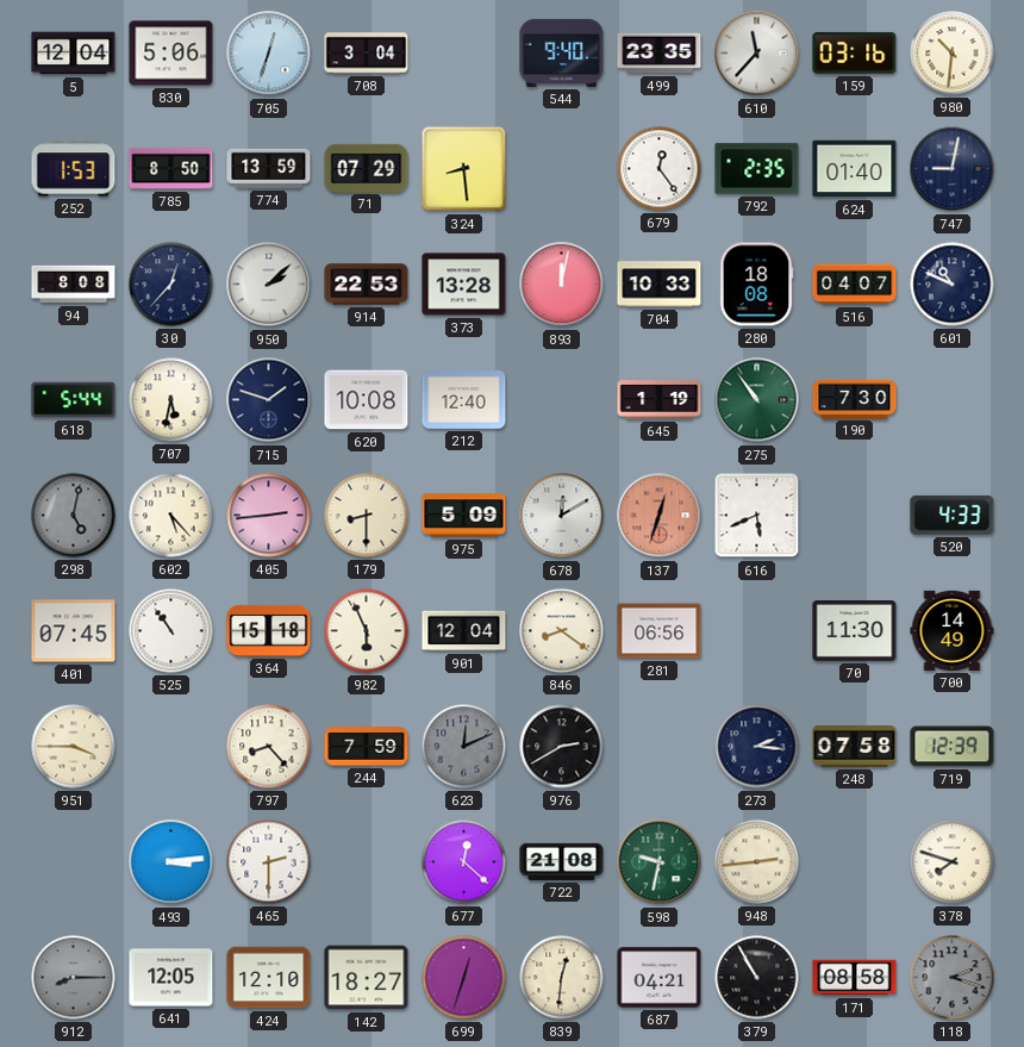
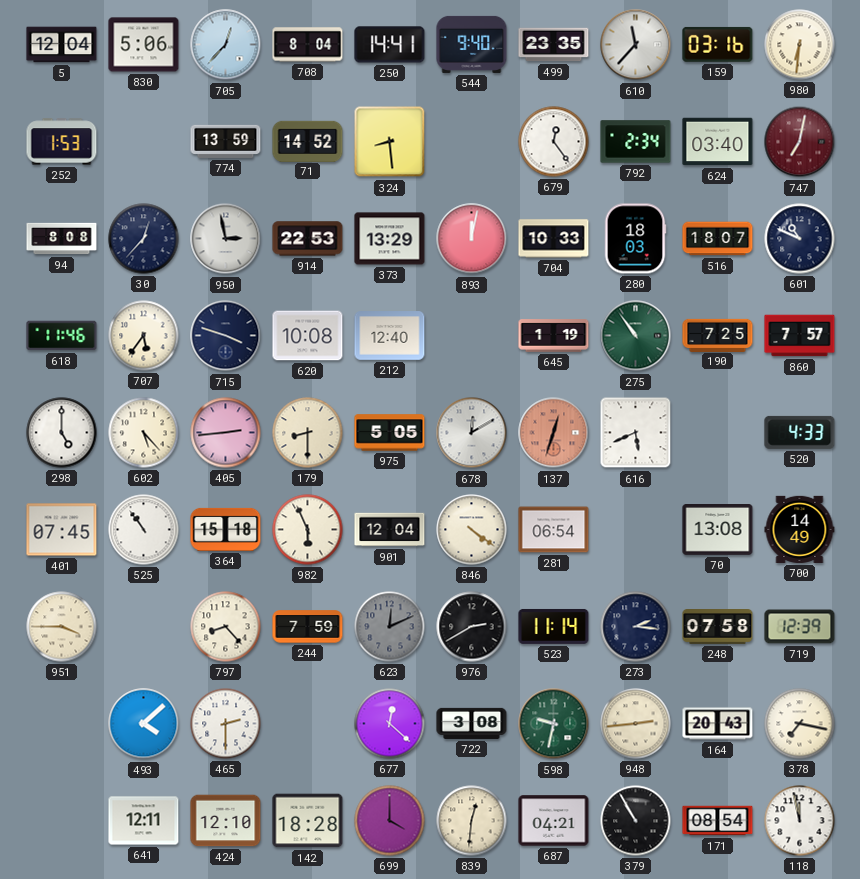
705: 12:33 -> 12:37 (226, 45)
708: 3:04 -> 8:04 (308, 45)
250: none -> 14:41 (390, 45)
980: 10:31 -> 6:31 (800, 45)
785: 8:50 -> none (171, 169)
71: 07:29 -> 14:52 (308, 141)
792: 2:35 -> 2:34 (636, 142)
624: 01:40 -> 03:40 (718, 142)
747: 9:02 -> 7:02 (800, 142)
747 dial: navy -> burgundy (800, 142)
950: 2:08 -> 2:58 (226, 239)
373: 13:28 -> 13:29 (390, 239)
280: 18:08 -> 18:03 (635, 239)
516: 04:07 -> 18:07 (718, 239)
618: 5:44 -> 11:46 (62, 336)
707: 5:32 -> 5:36 (144, 336)
715: 1:48 -> 3:48 (226, 336)
190: 7:30 -> 7:25 (718, 335)
860: none -> 7:57 (800, 336)
298: 5:02 -> 5:00 (62, 433)
298 dial: grey -> white (62, 433)
975: 5:09 -> 5:05 (390, 433)
846: 8:21 -> 4:21 (472, 530)
281: 06:56 -> 06:54 (554, 530)
70: 11:30 -> 13:08 (718, 530)
523: none -> 11:14 (554, 626)
493: 3:14 -> 4:08 (144, 724)
722: 21:08 -> 3:08 (472, 723)
164: none -> 20:43 (718, 724)
378: 7:48 -> 7:17 (800, 724)
912: 8:15 -> none (74, 978)
641: 12:05 -> 12:11 (144, 821)
142: 18:27 -> 18:28 (308, 821)
699: 12:33 -> 4:00 (390, 821)
171: 08:58 -> 08:54 (718, 821)
118: 2:18 -> 11:58 (800, 821)
118 dial: grey -> white (800, 821)
